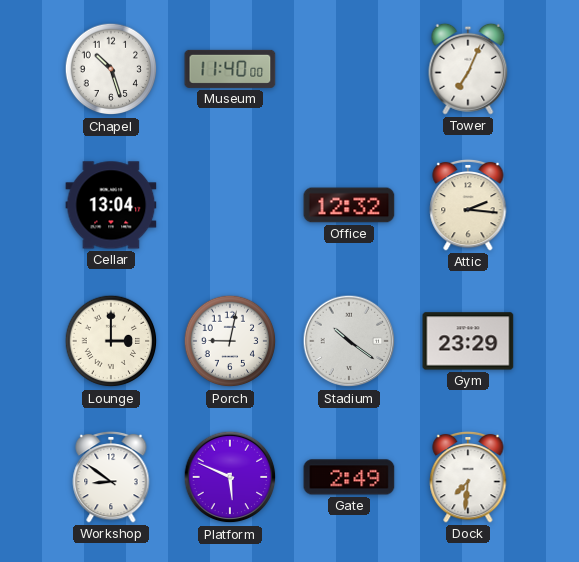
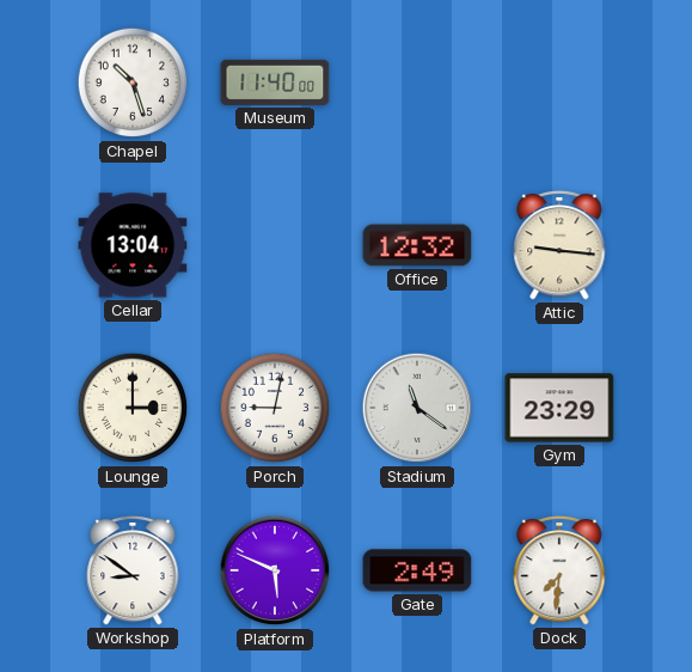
Tower: 7:04 -> none (468, 69)
Attic: 2:16 -> 9:16 (559, 245)
Stadium: 10:21 -> 11:21 (417, 408)
